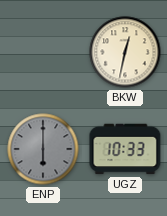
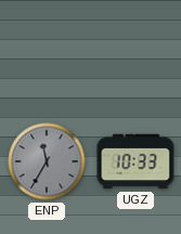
BKW: 12:32 -> none (125, 52)
ENP: 6:00 -> 11:35 (47, 161)
